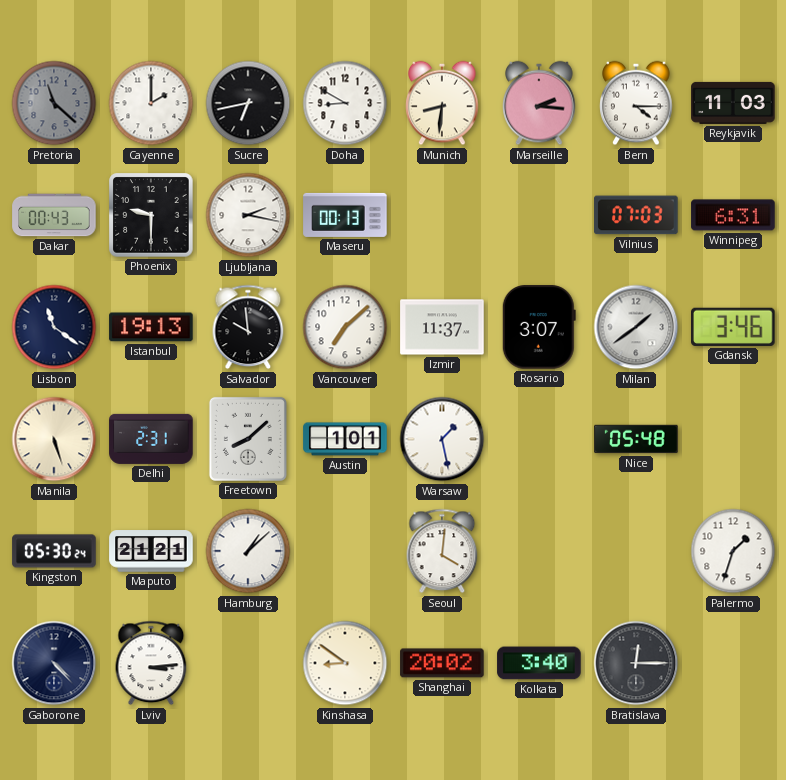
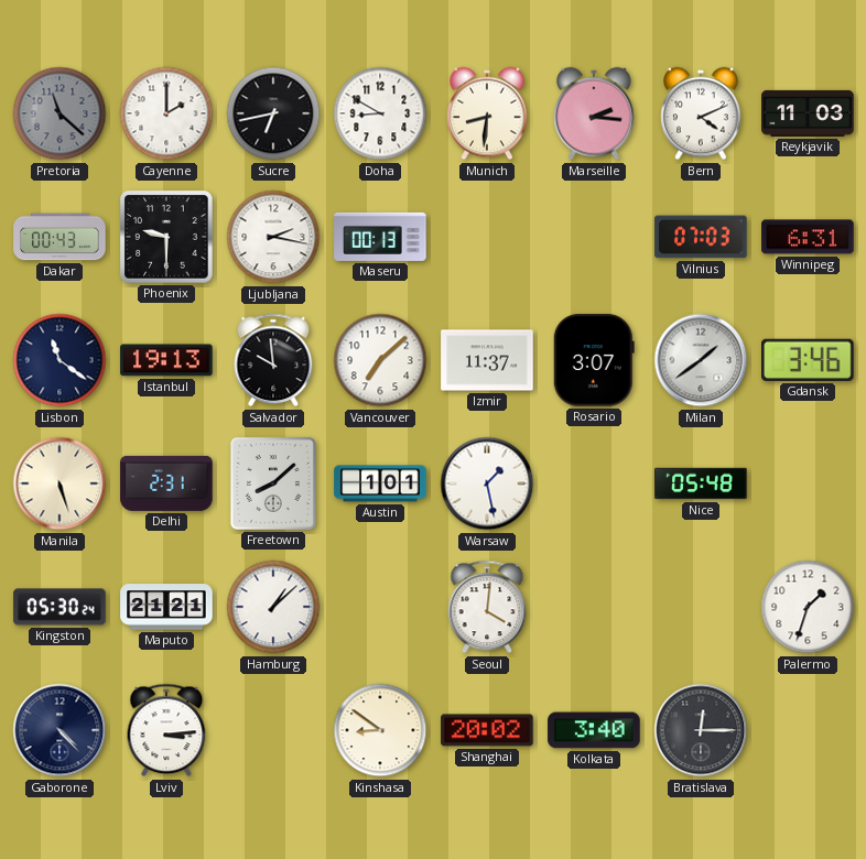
Bern: 4:15 -> 4:11 (701, 113)
